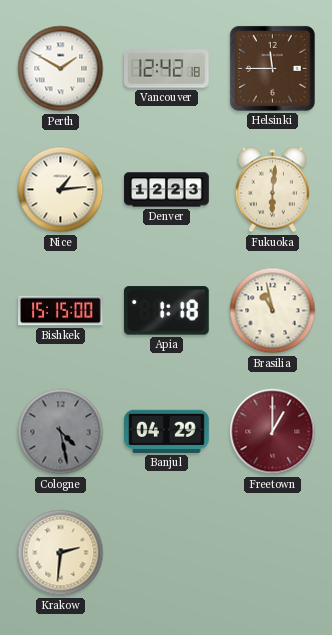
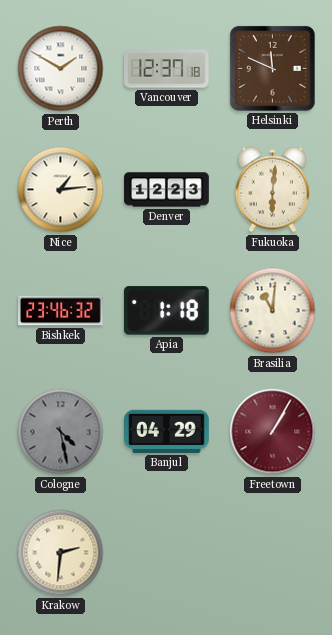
Vancouver: 12:42 -> 12:37 (167, 69)
Helsinki: 11:45 -> 11:49 (272, 68)
Bishkek: 15:15 -> 23:46 (61, 311)
Brasilia: 10:58 -> 11:01 (273, 311)
Freetown: 1:00 -> 1:05 (273, 432)
